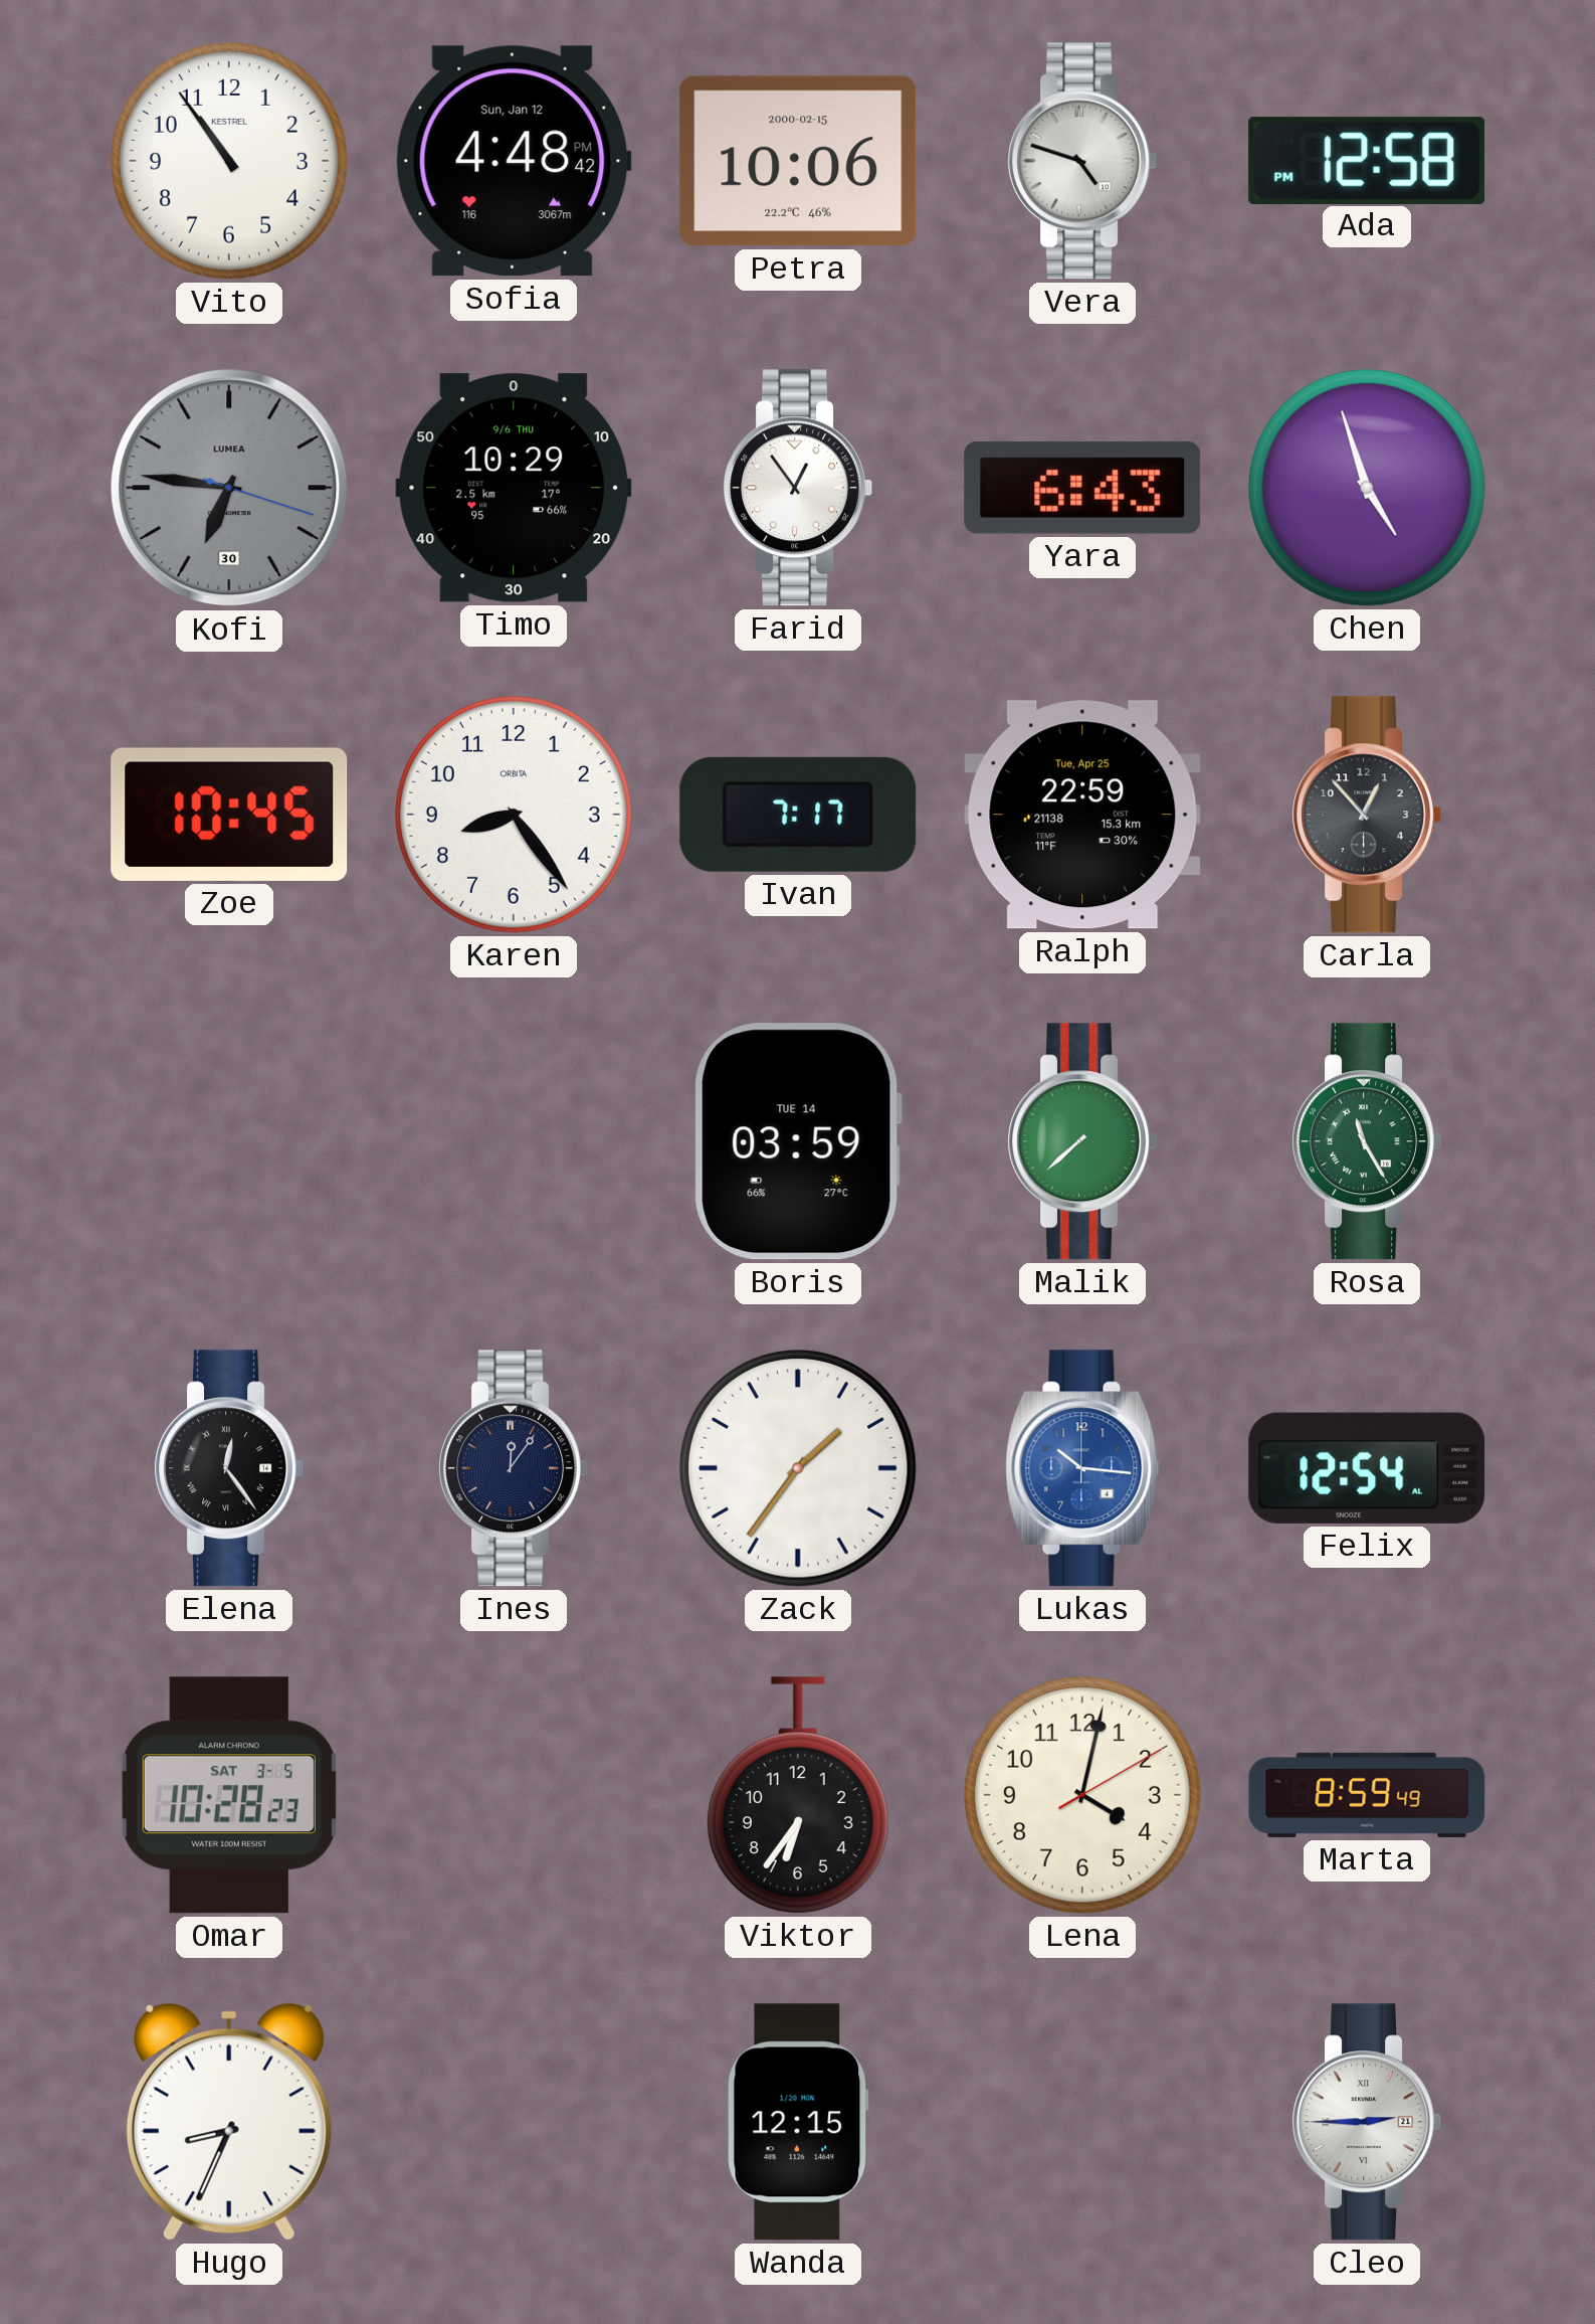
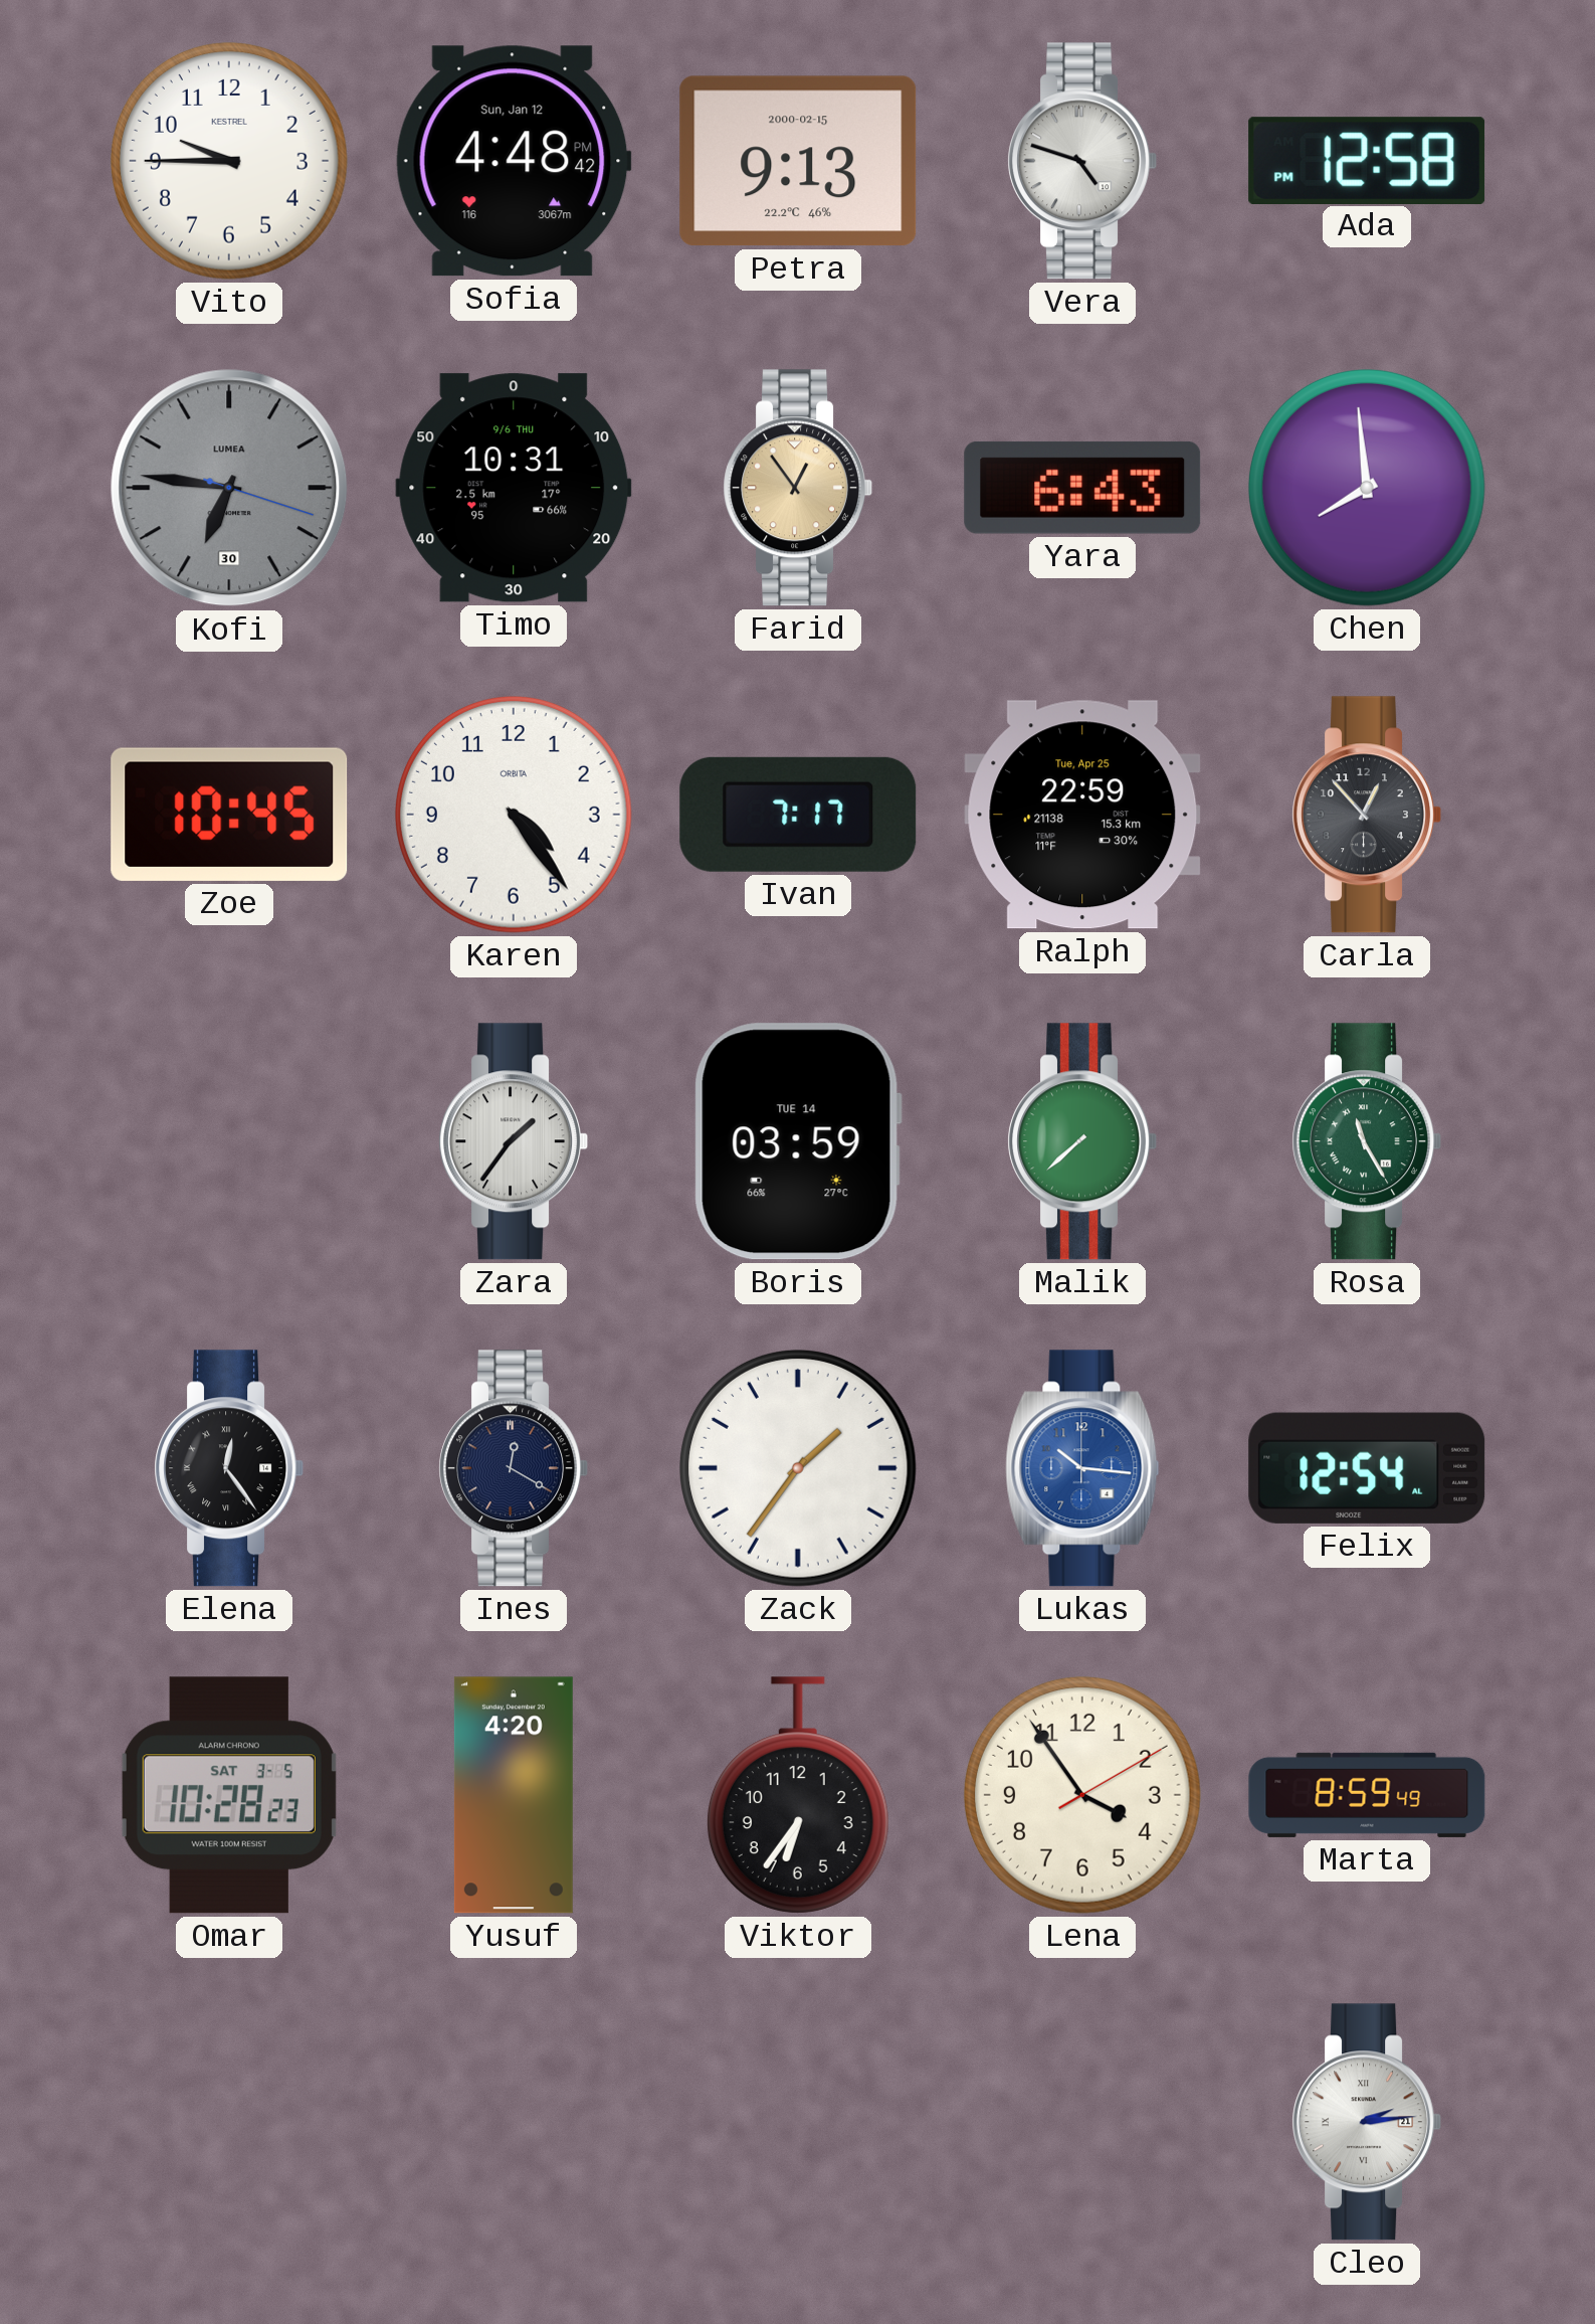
Vito: 10:54 -> 9:45 (229, 161)
Petra: 10:06 -> 9:13 (798, 161)
Timo: 10:29 -> 10:31 (514, 488)
Farid dial: white -> champagne (798, 488)
Chen: 4:57 -> 7:59 (1367, 488)
Karen: 8:24 -> 4:24 (514, 815)
Zara: none -> 1:36 (514, 1141)
Ines: 12:06 -> 12:20 (514, 1468)
Yusuf: none -> 4:20 (514, 1795)
Lena: 4:02 -> 3:54 (1082, 1795)
Hugo: 8:34 -> none (229, 2122)
Wanda: 12:15 -> none (798, 2122)
Cleo: 2:45 -> 2:14 (1367, 2122)
